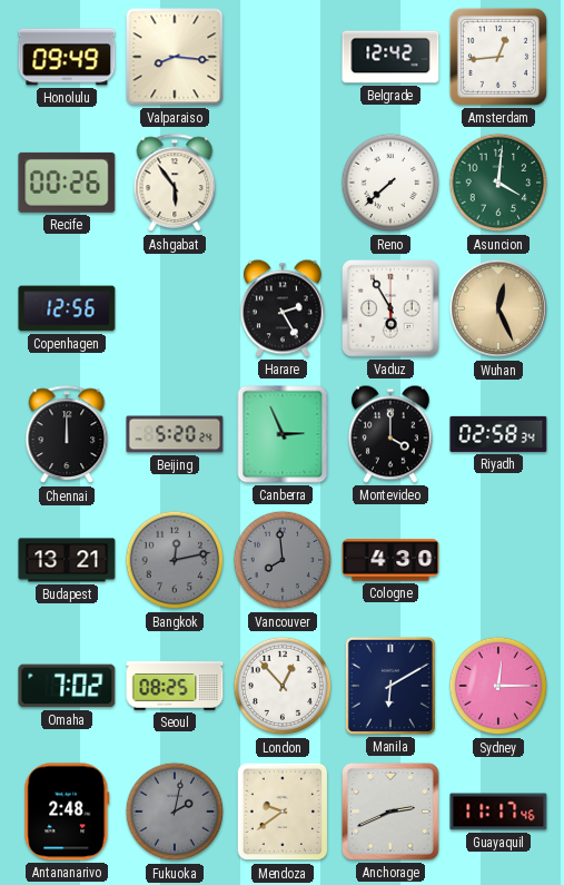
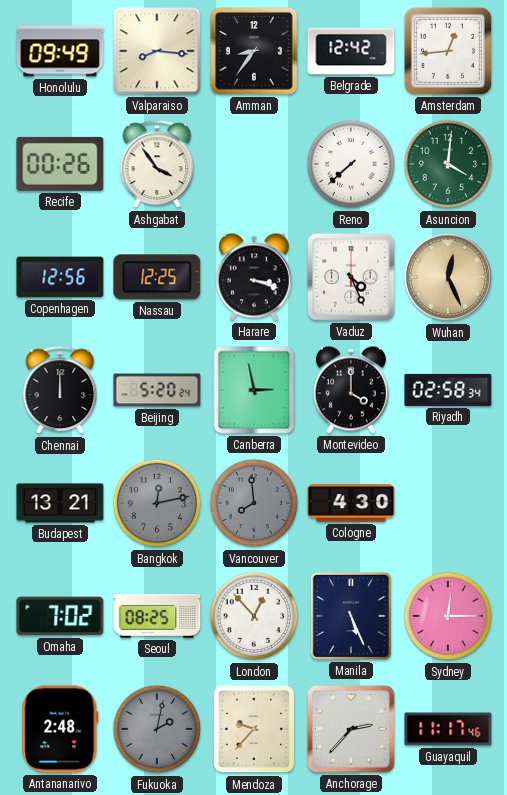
Amman: none -> 8:36 (255, 52)
Ashgabat: 5:54 -> 3:54 (157, 165)
Nassau: none -> 12:25 (157, 277)
Harare: 2:25 -> 3:18 (254, 277)
Vaduz: 5:55 -> 4:26 (352, 278)
Canberra: 2:56 -> 2:58 (254, 390)
Manila: 6:10 -> 5:26 (351, 616)
Mendoza: 9:39 -> 9:37 (254, 729)
Anchorage: 2:41 -> 2:37 (352, 730)
